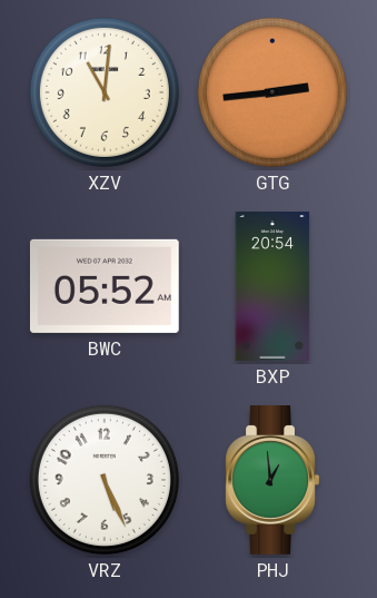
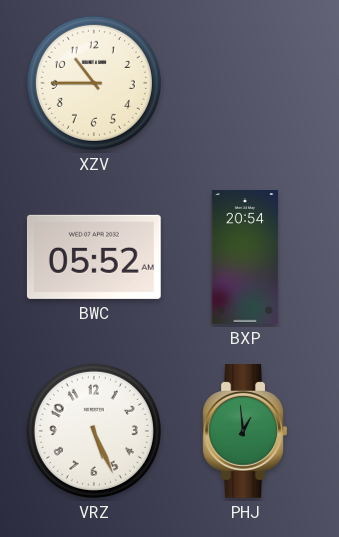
XZV: 11:01 -> 10:45 (94, 83)
GTG: 2:44 -> none (272, 92)
